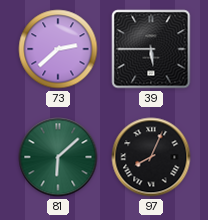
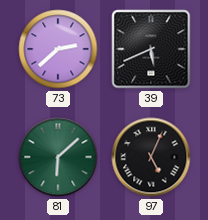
39: 5:45 -> 5:41 (151, 49)
97: 8:04 -> 5:04 (151, 157)
